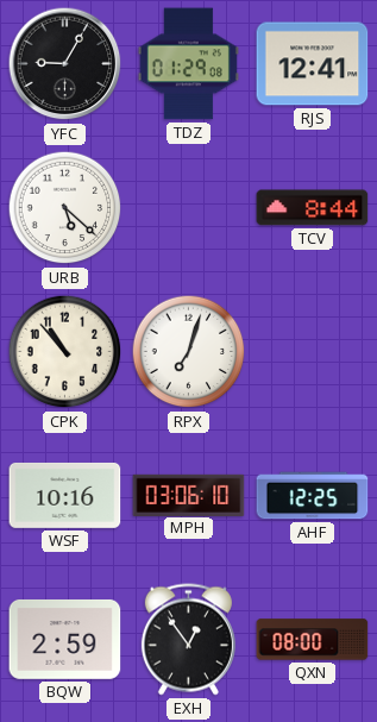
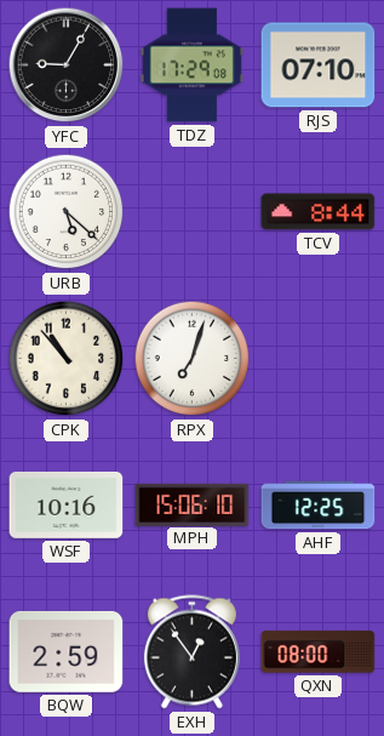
TDZ: 01:29 -> 17:29 (191, 65)
RJS: 12:41 -> 07:10 (319, 65)
MPH: 03:06 -> 15:06 (193, 504)
